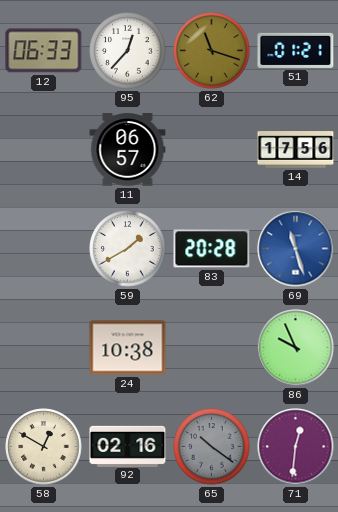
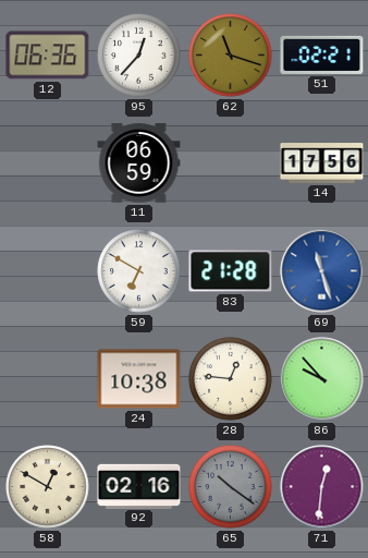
12: 06:33 -> 06:36 (48, 56)
51: 01:21 -> 02:21 (322, 54)
11: 06:57 -> 06:59 (139, 163)
59: 1:40 -> 6:50 (139, 271)
83: 20:28 -> 21:28 (231, 271)
28: none -> 12:46 (231, 379)
86: 9:56 -> 9:53 (322, 379)
